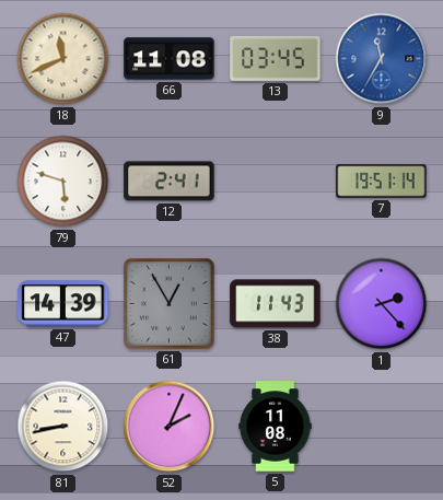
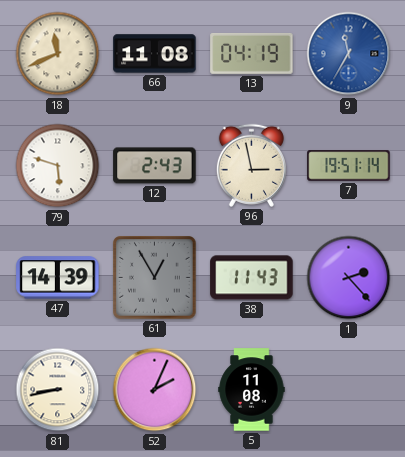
13: 03:45 -> 04:19 (252, 53)
12: 2:41 -> 2:43 (155, 166)
96: none -> 2:58 (251, 165)
